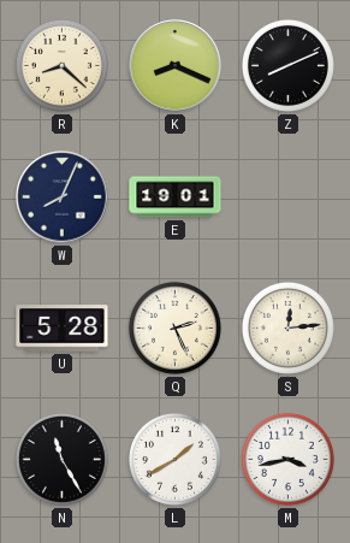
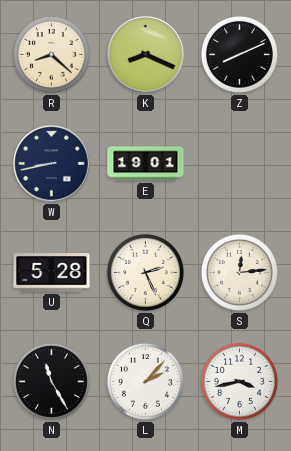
W: 8:04 -> 8:43 (52, 164)
L: 1:40 -> 2:07 (145, 381)
